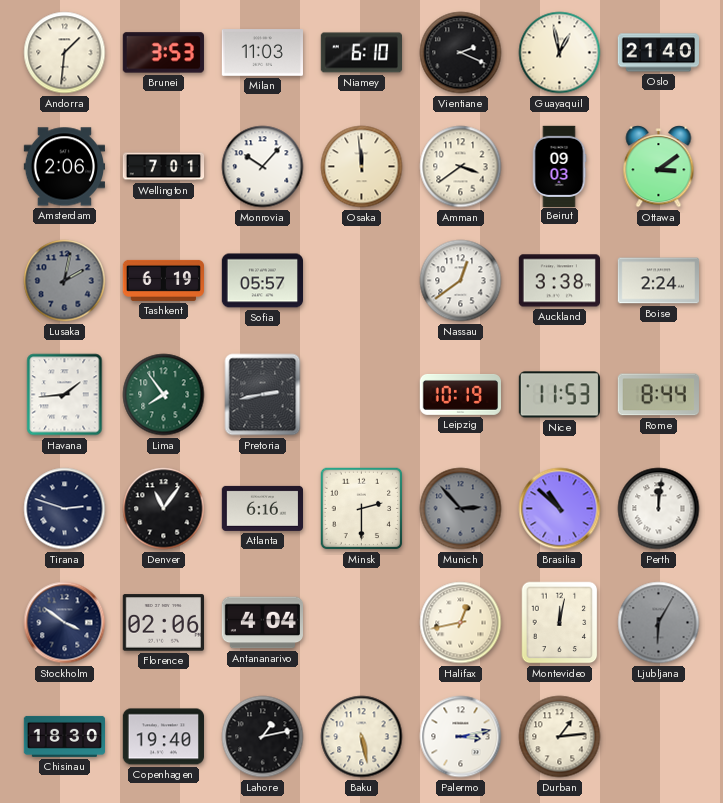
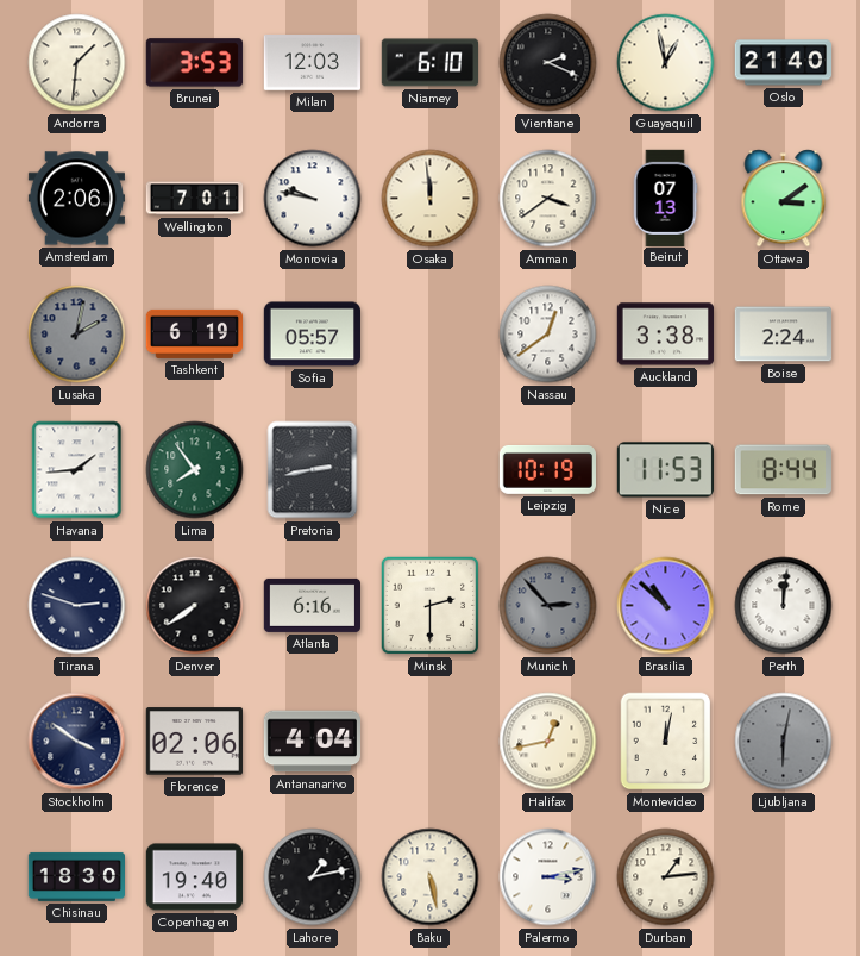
Milan: 11:03 -> 12:03 (312, 63)
Monrovia: 10:07 -> 9:47 (313, 199)
Beirut: 09:03 -> 07:13 (665, 198)
Denver: 11:06 -> 7:39 (195, 606)
Ljubljana: 6:05 -> 6:02 (784, 742)
